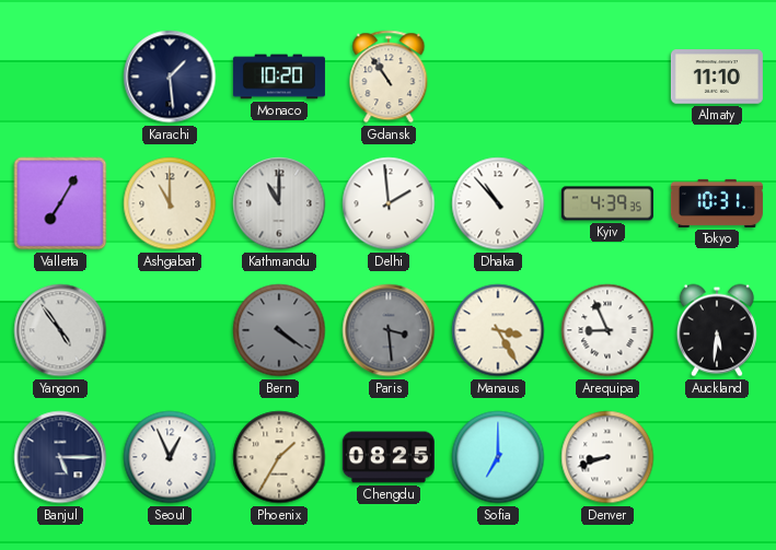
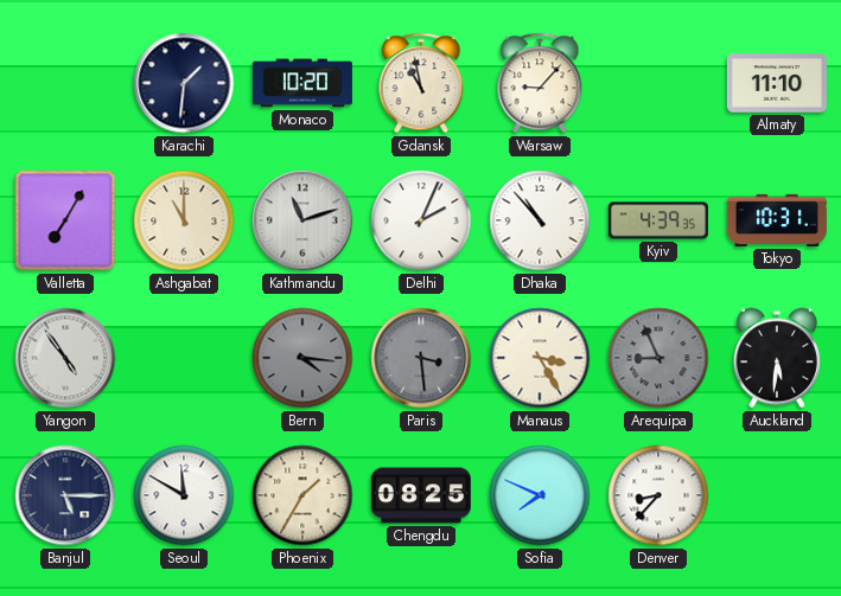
Karachi: 1:29 -> 1:31 (184, 83)
Gdansk: 10:54 -> 10:58 (421, 83)
Warsaw: none -> 9:07 (540, 83)
Kathmandu: 11:00 -> 11:12 (302, 220)
Delhi: 1:59 -> 2:04 (421, 220)
Bern: 4:21 -> 4:16 (302, 358)
Arequipa dial: white -> grey (658, 358)
Seoul: 12:56 -> 11:50 (184, 495)
Sofia: 7:00 -> 7:49 (540, 495)
Denver: 8:42 -> 8:37 (658, 495)
